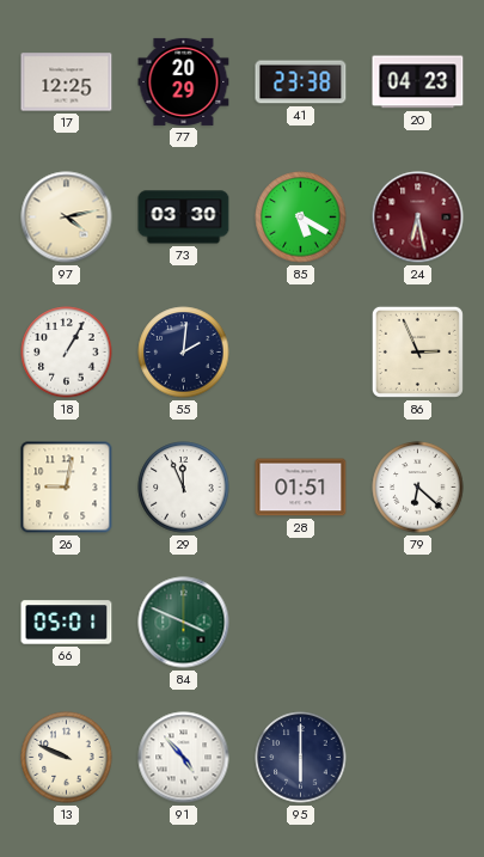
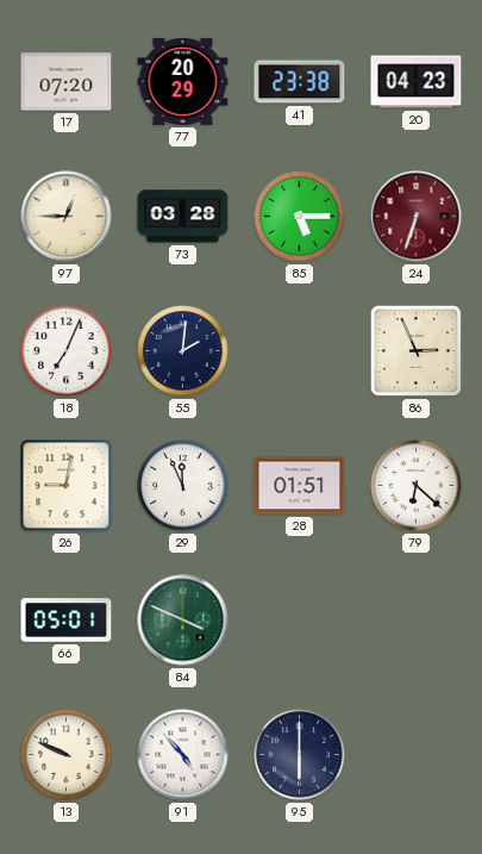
17: 12:25 -> 07:20 (67, 82)
97: 4:13 -> 12:45 (67, 217)
73: 03:30 -> 03:28 (183, 217)
85: 5:20 -> 5:15 (300, 217)
24: 6:28 -> 6:33 (417, 217)
18: 1:05 -> 7:04 (67, 351)
